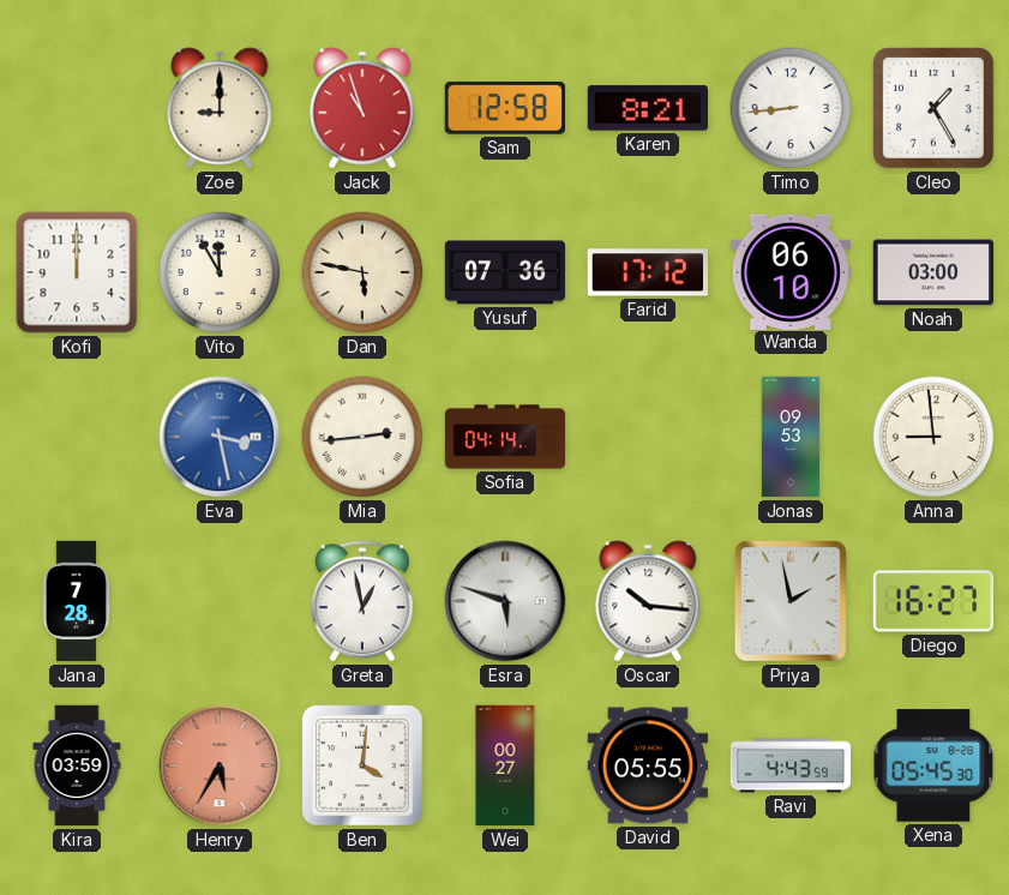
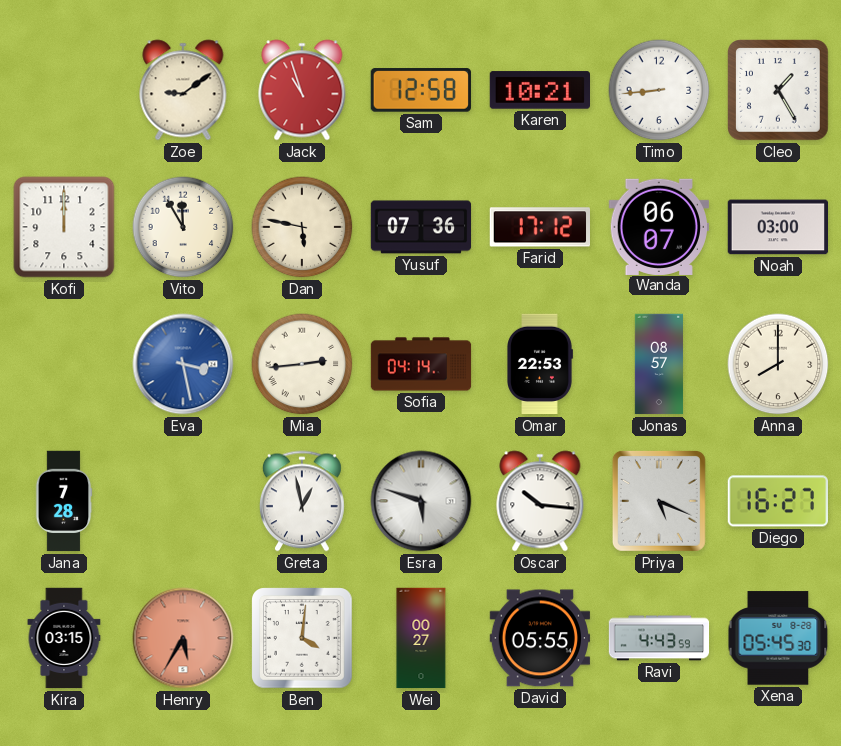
Zoe: 9:00 -> 9:09 (183, 90)
Karen: 8:21 -> 10:21 (539, 90)
Wanda: 06:10 -> 06:07 (658, 226)
Omar: none -> 22:53 (540, 364)
Jonas: 09:53 -> 08:57 (659, 364)
Anna: 8:59 -> 8:00 (778, 364)
Priya: 1:58 -> 5:19 (659, 501)
Kira: 03:59 -> 03:15 (64, 638)
